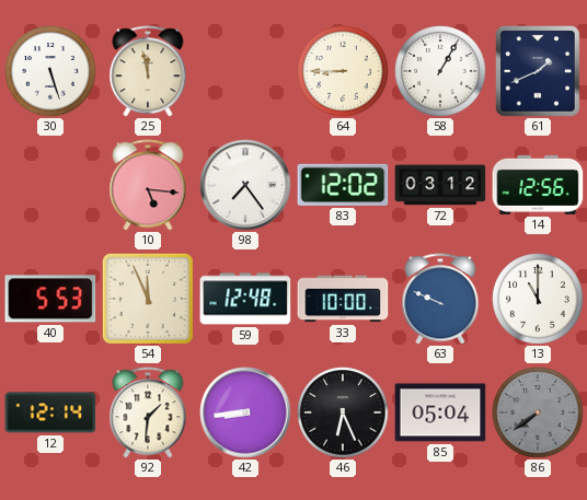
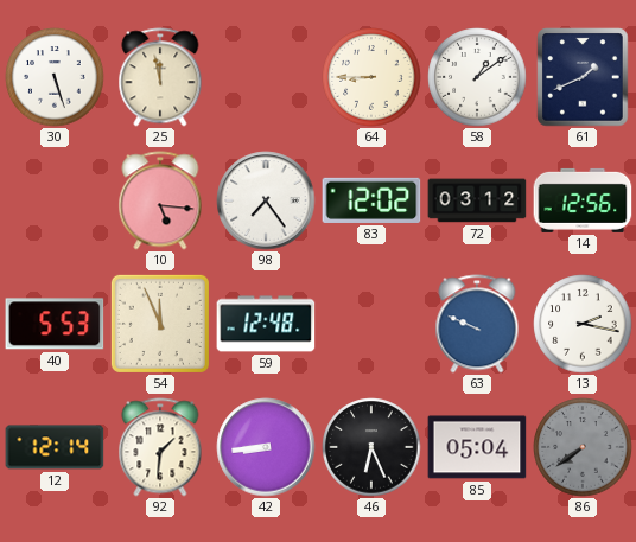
58: 1:05 -> 1:09 (477, 77)
33: 10:00 -> none (343, 299)
13: 11:00 -> 2:17 (583, 324)
